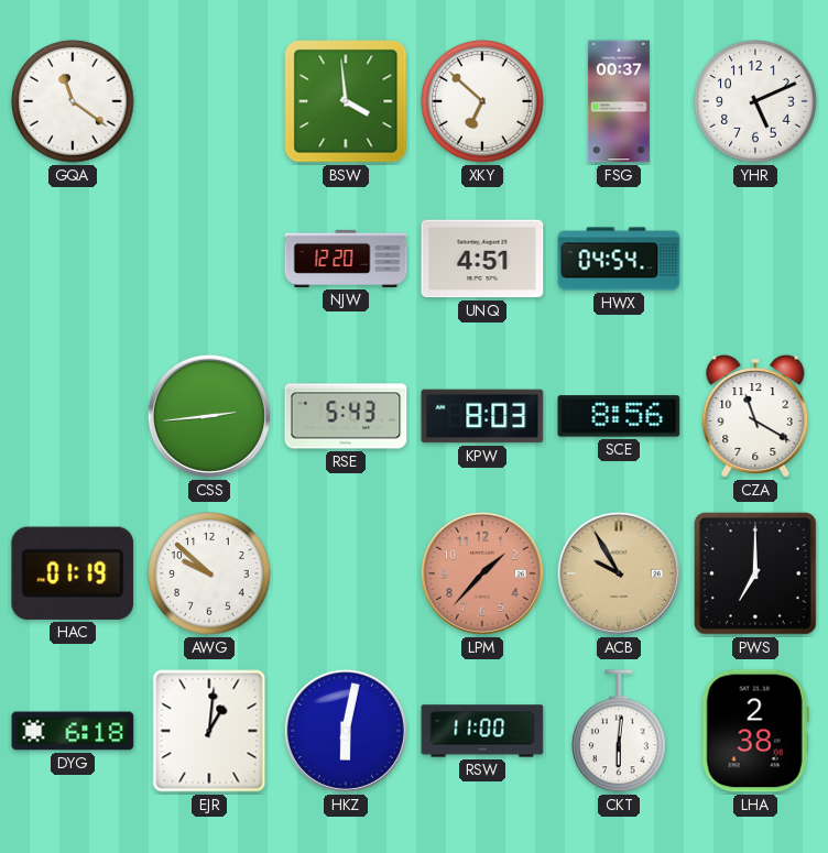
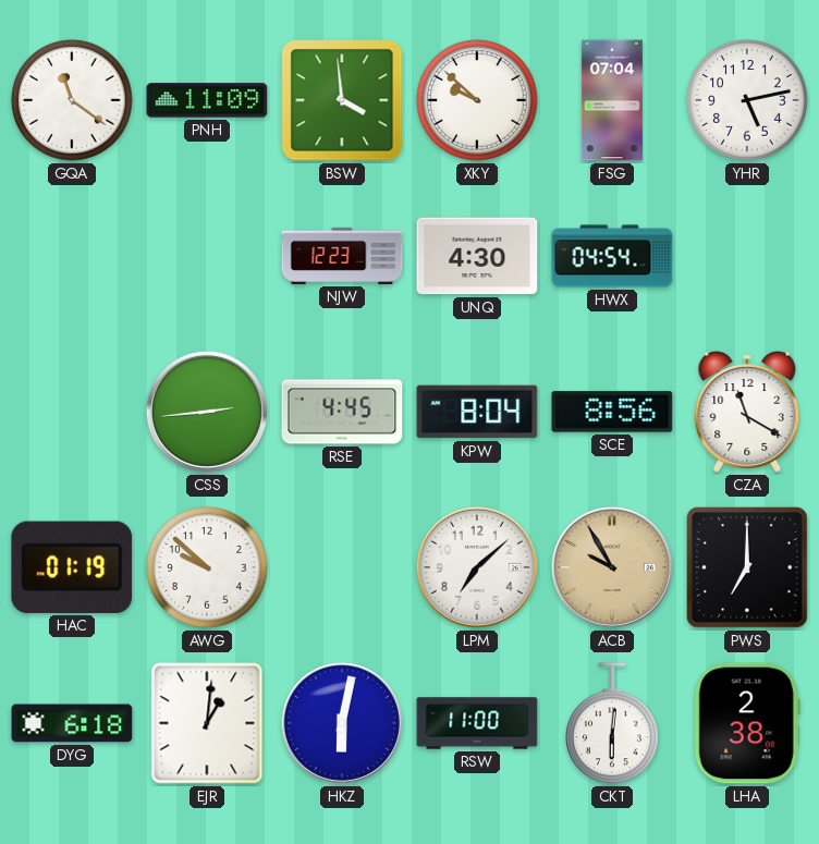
PNH: none -> 11:09 (207, 100)
XKY: 6:52 -> 9:52 (477, 100)
FSG: 00:37 -> 07:04 (612, 100)
YHR: 5:11 -> 5:13 (747, 100)
NJW: 12:20 -> 12:23 (342, 256)
UNQ: 4:51 -> 4:30 (477, 256)
RSE: 5:43 -> 4:45 (342, 412)
KPW: 8:03 -> 8:04 (477, 412)
LPM: 1:37 -> 7:08 (477, 567)
LPM dial: salmon -> white (477, 567)
